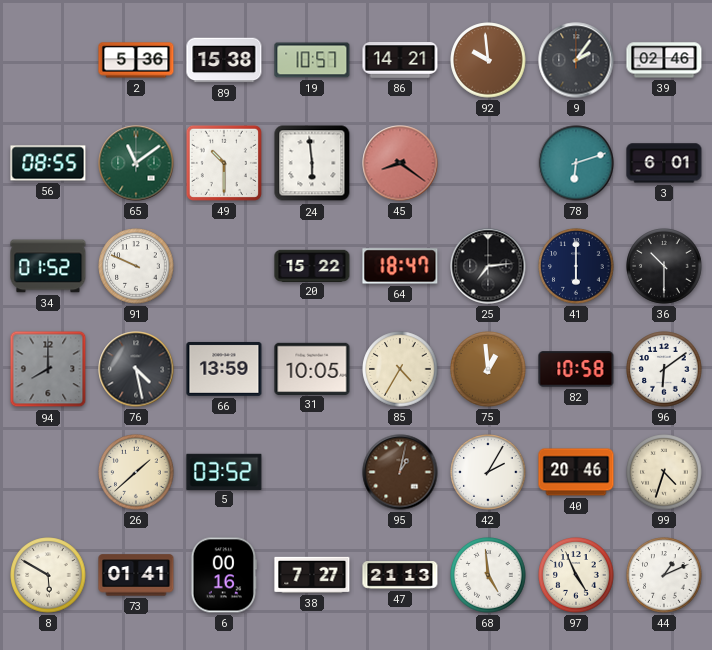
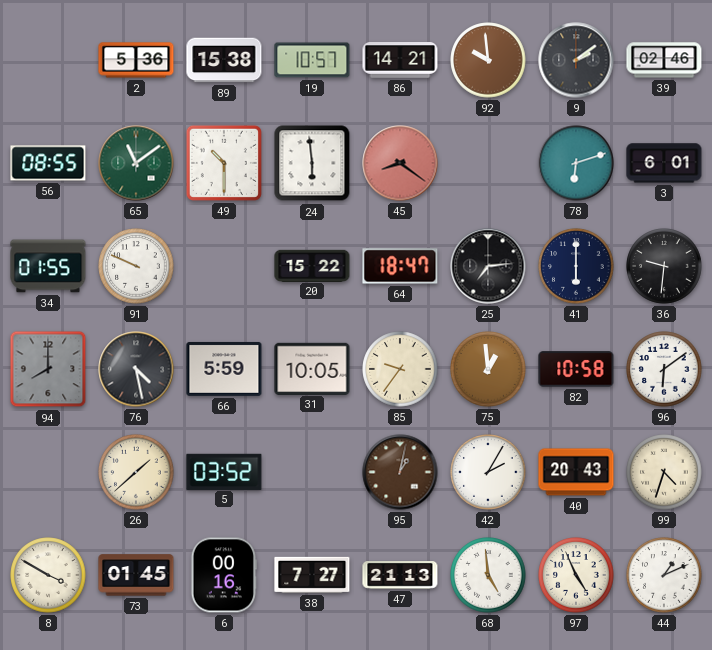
9: 2:06 -> 2:09 (576, 60)
34: 01:52 -> 01:55 (48, 266)
36: 10:30 -> 9:31 (664, 266)
66: 13:59 -> 5:59 (224, 369)
85: 4:35 -> 9:36 (400, 369)
40: 20:46 -> 20:43 (576, 472)
8: 5:50 -> 3:50 (48, 575)
73: 01:41 -> 01:45 (136, 575)
